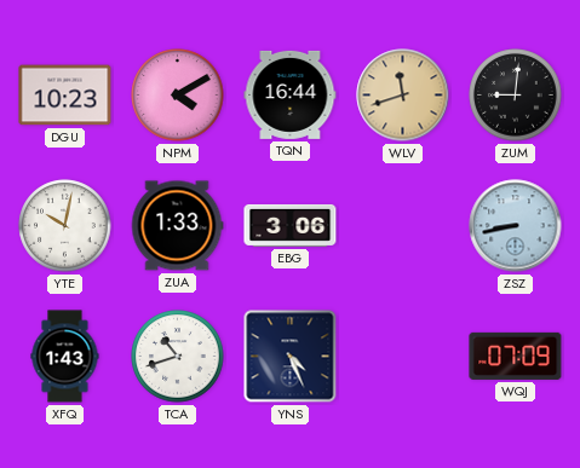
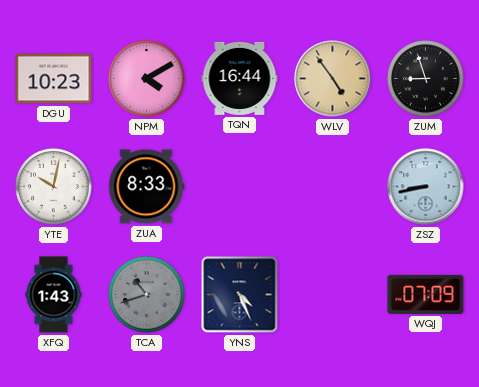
WLV: 11:42 -> 4:54 (333, 79)
ZUM: 9:01 -> 8:57 (426, 79)
ZUA: 1:33 -> 8:33 (146, 187)
EBG: 3:06 -> none (291, 225)
TCA dial: white -> grey (147, 295)
